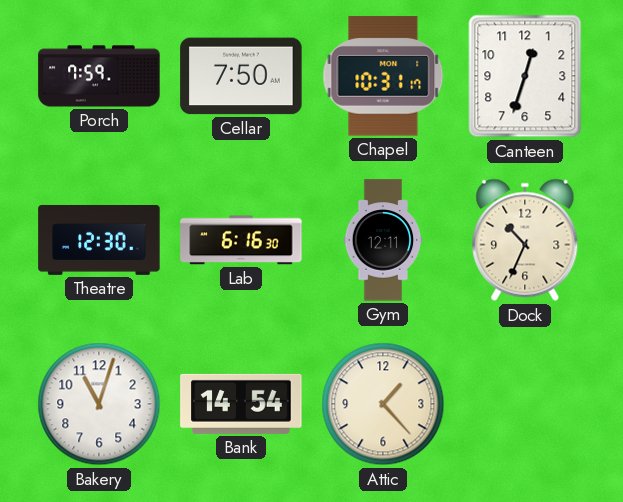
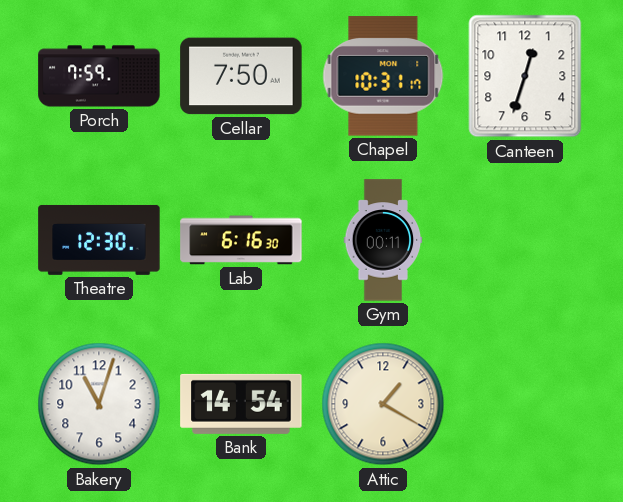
Gym: 12:11 -> 00:11 (383, 240)
Dock: 10:34 -> none (525, 240)
Attic: 1:23 -> 1:20 (383, 404)
